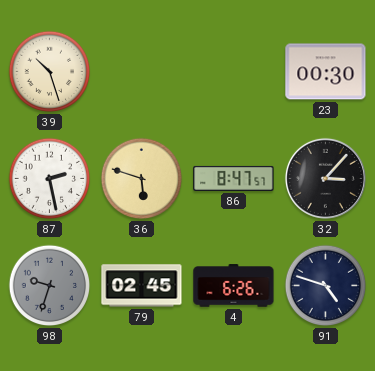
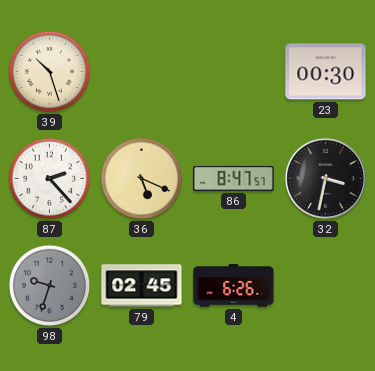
87: 2:28 -> 2:23 (50, 179)
36: 5:48 -> 5:19 (142, 179)
32: 3:07 -> 3:32 (325, 178)
91: 4:48 -> none (326, 286)
